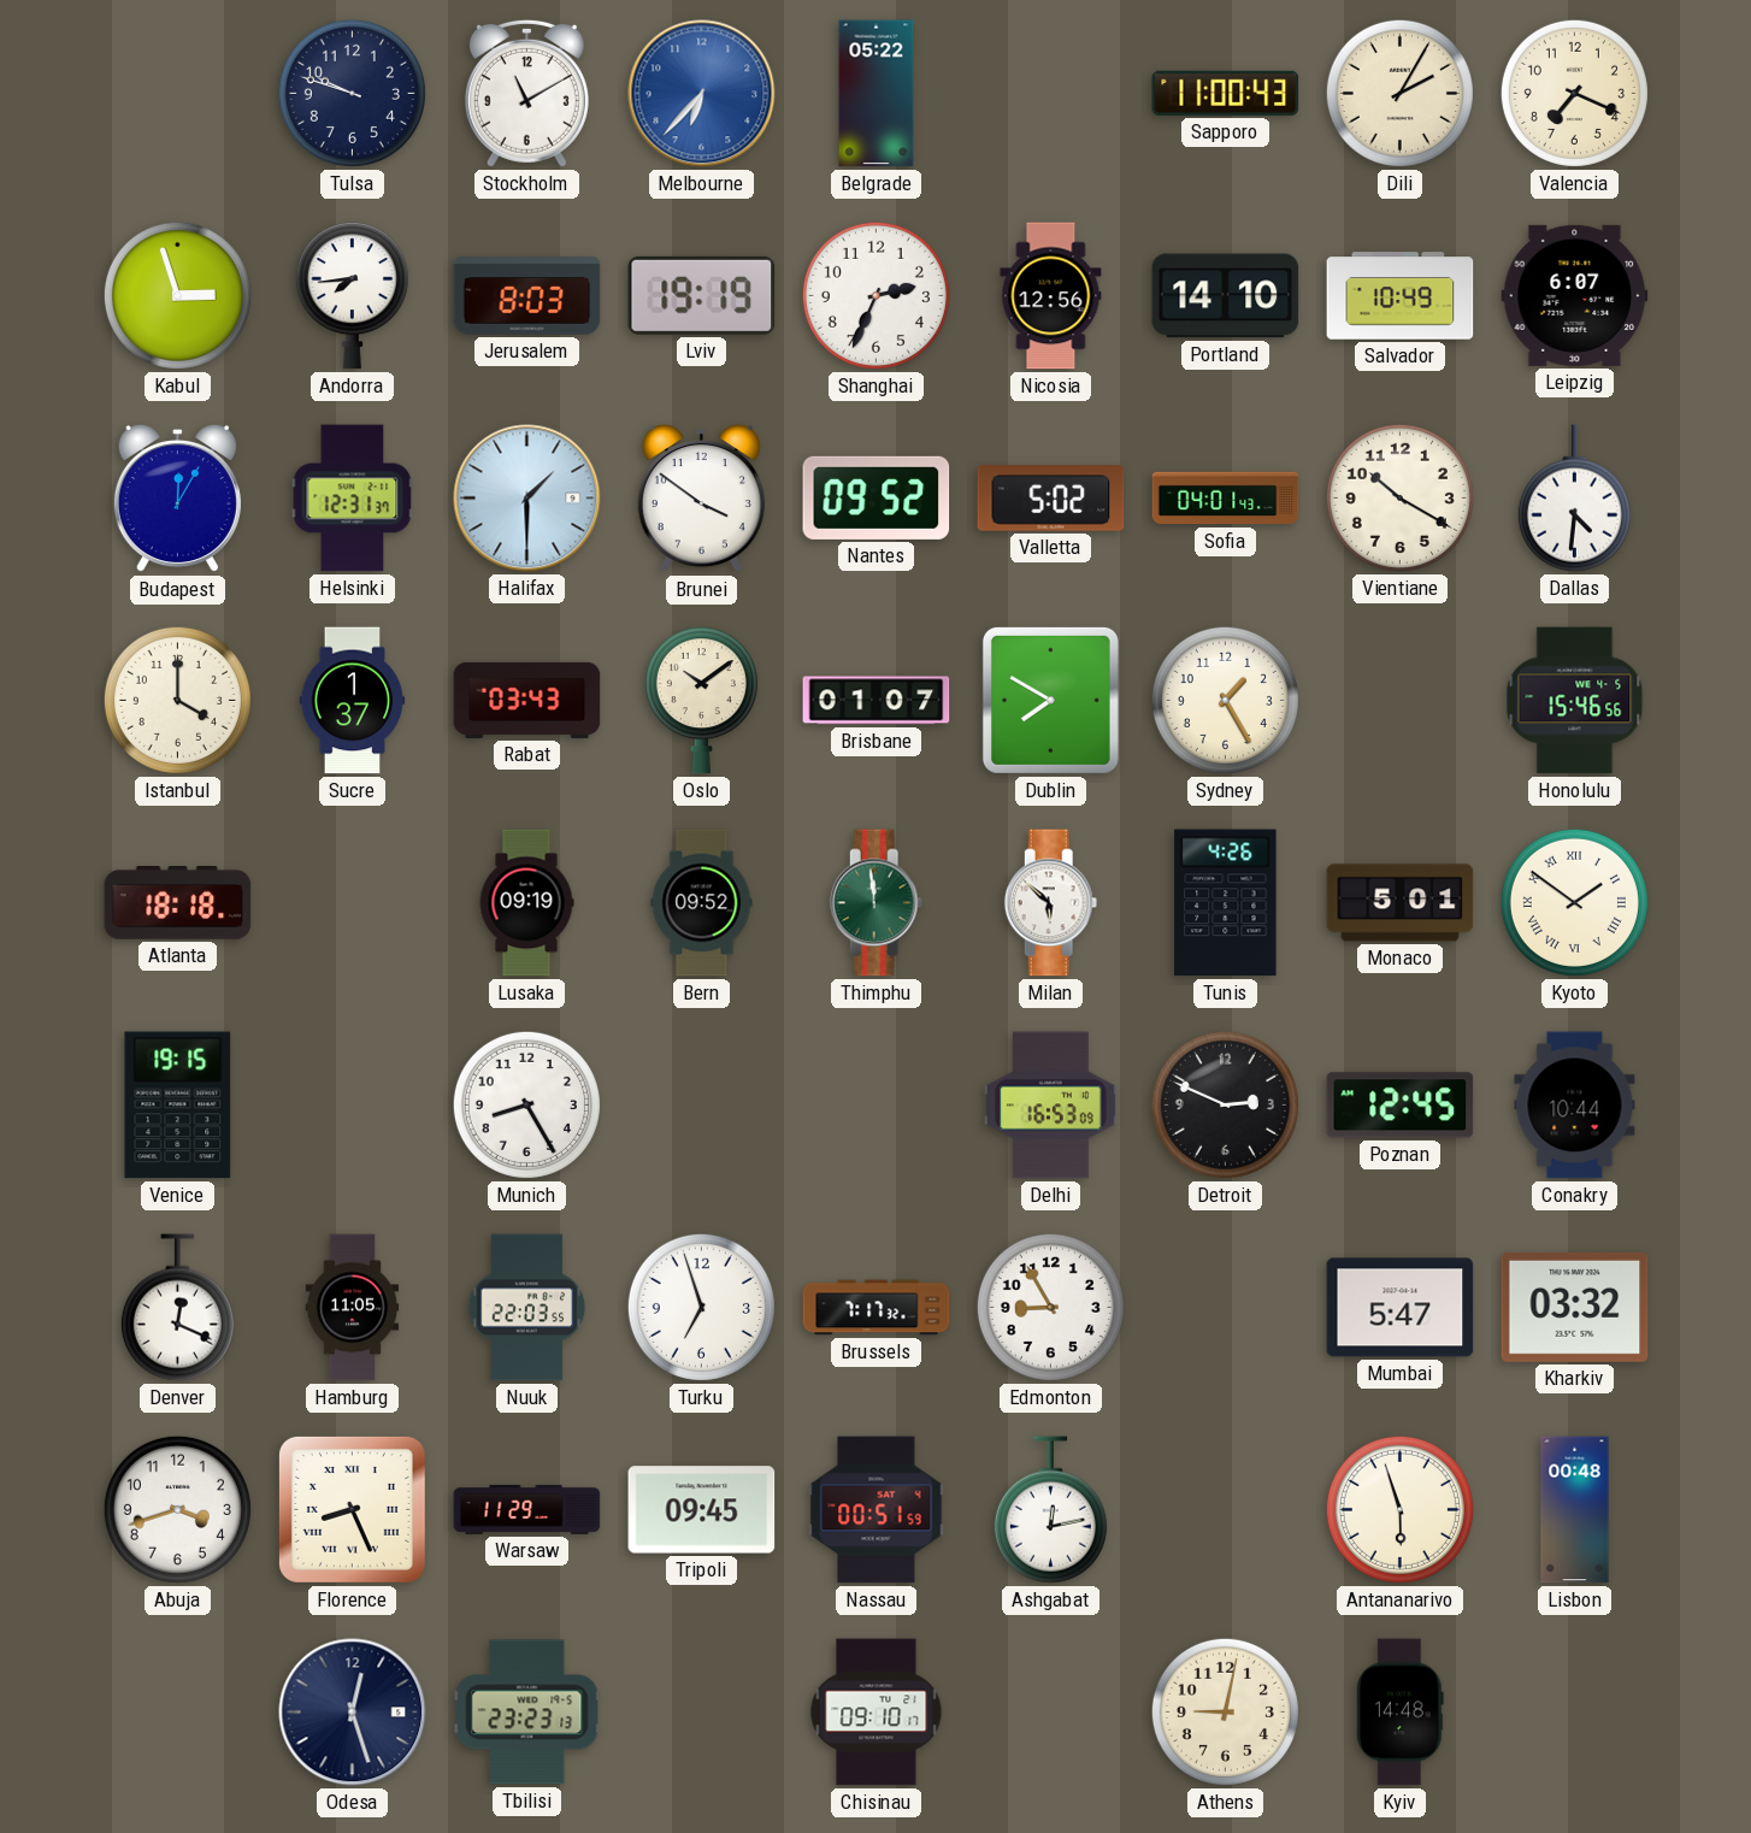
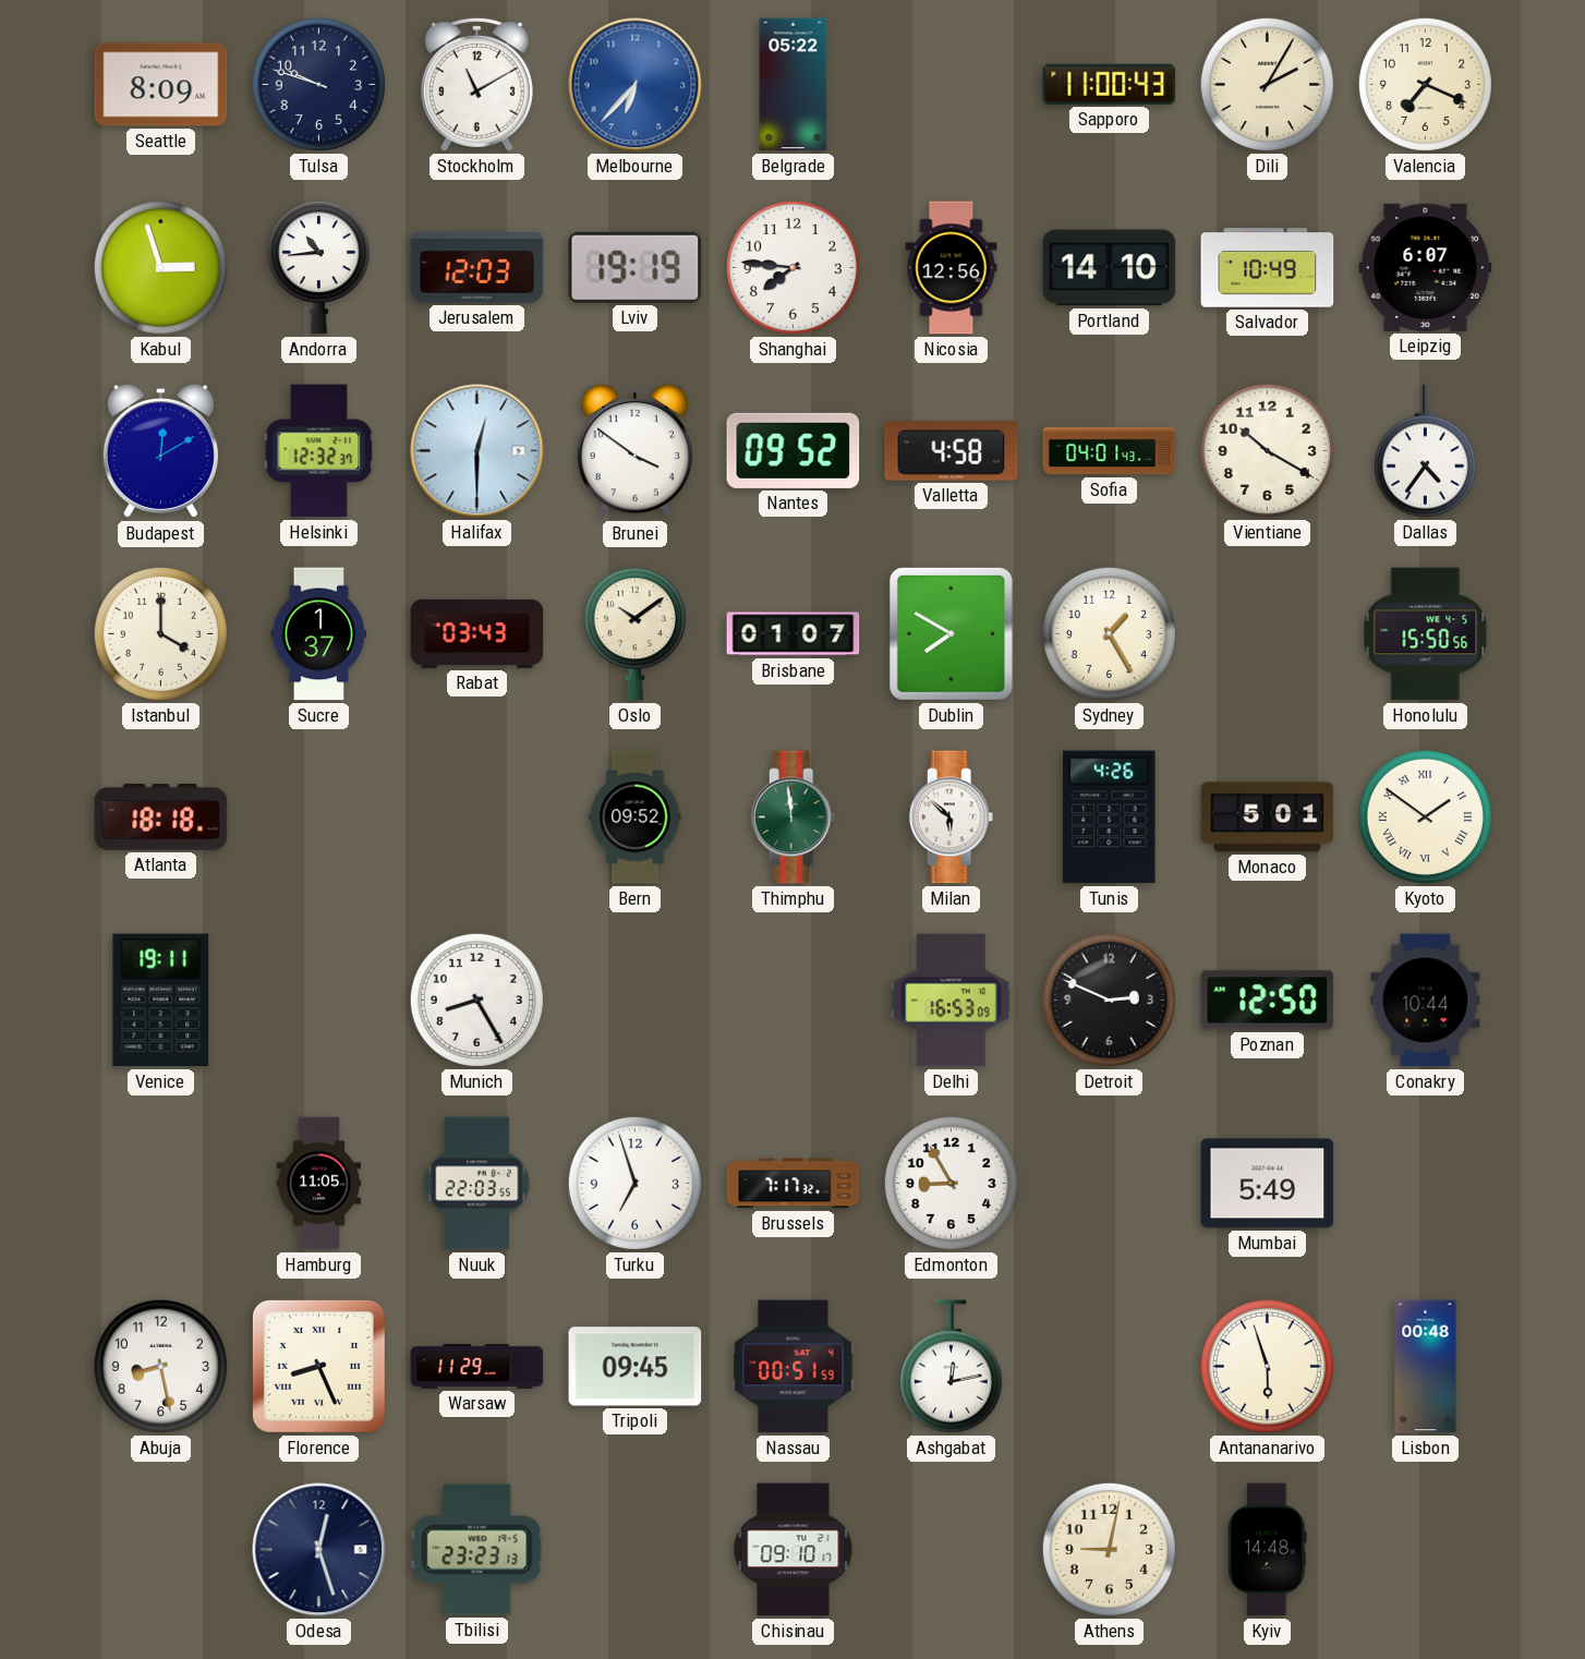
Seattle: none -> 8:09 (161, 85)
Andorra: 7:44 -> 10:44 (318, 268)
Jerusalem: 8:03 -> 12:03 (477, 268)
Shanghai: 2:34 -> 7:46 (792, 267)
Budapest: 12:05 -> 12:10 (160, 451)
Helsinki: 12:31 -> 12:32 (319, 451)
Halifax: 1:30 -> 12:30 (477, 451)
Valletta: 5:02 -> 4:58 (952, 451)
Dallas: 4:31 -> 4:36 (1425, 451)
Honolulu: 15:46 -> 15:50 (1426, 634)
Lusaka: 09:19 -> none (526, 903)
Venice: 19:15 -> 19:11 (161, 1001)
Poznan: 12:45 -> 12:50 (1268, 1001)
Denver: 12:19 -> none (177, 1308)
Mumbai: 5:47 -> 5:49 (1268, 1184)
Kharkiv: 03:32 -> none (1575, 1307)
Abuja: 3:42 -> 8:28 (160, 1366)
